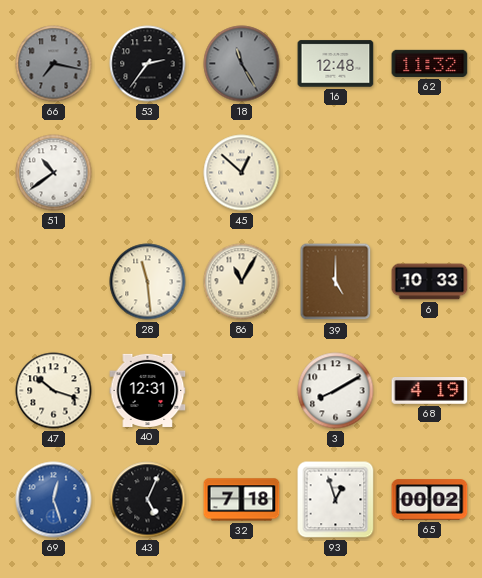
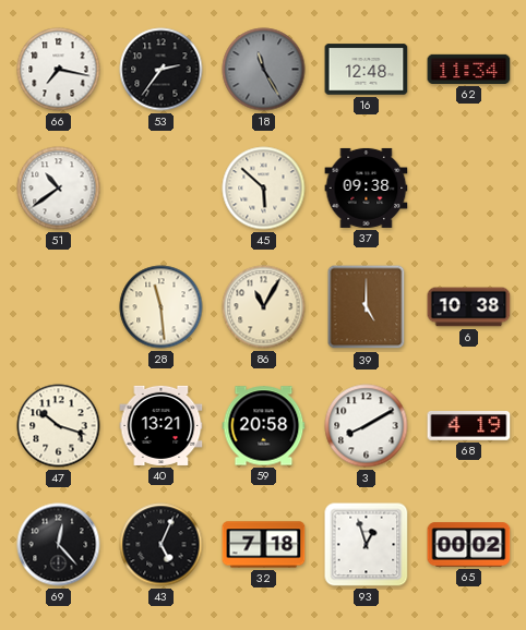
66 dial: grey -> white (59, 70)
62: 11:32 -> 11:34 (469, 69)
45: 12:52 -> 5:52 (264, 189)
37: none -> 09:38 (367, 187)
6: 10:33 -> 10:38 (469, 307)
40: 12:31 -> 13:21 (162, 425)
59: none -> 20:58 (264, 426)
69: 12:27 -> 12:23 (59, 545)
69 dial: blue -> black (59, 545)
